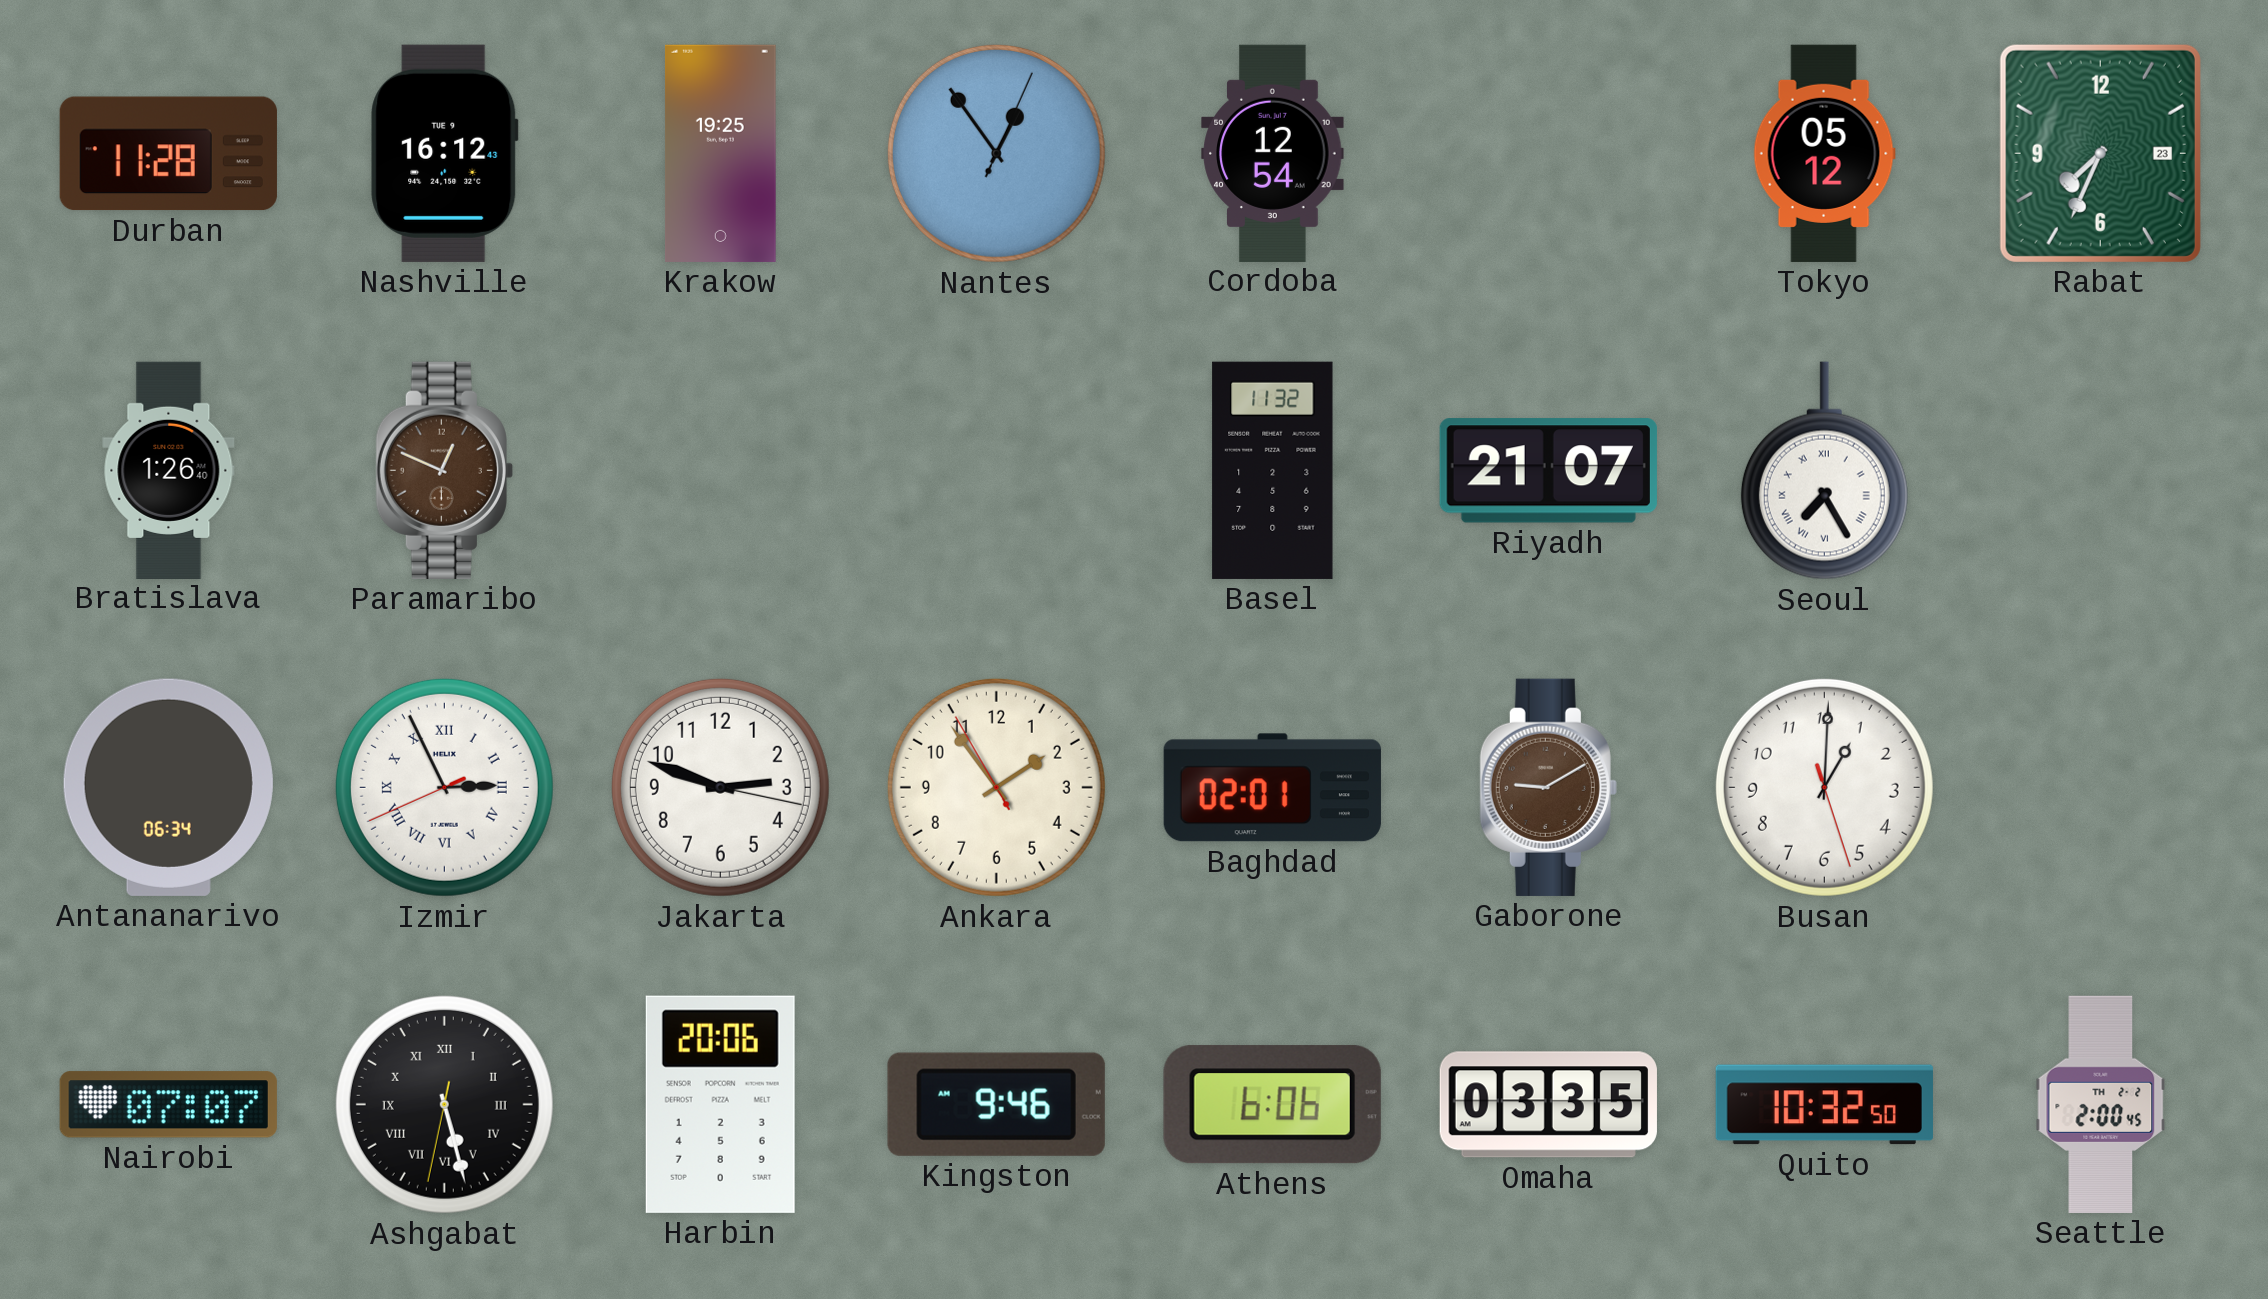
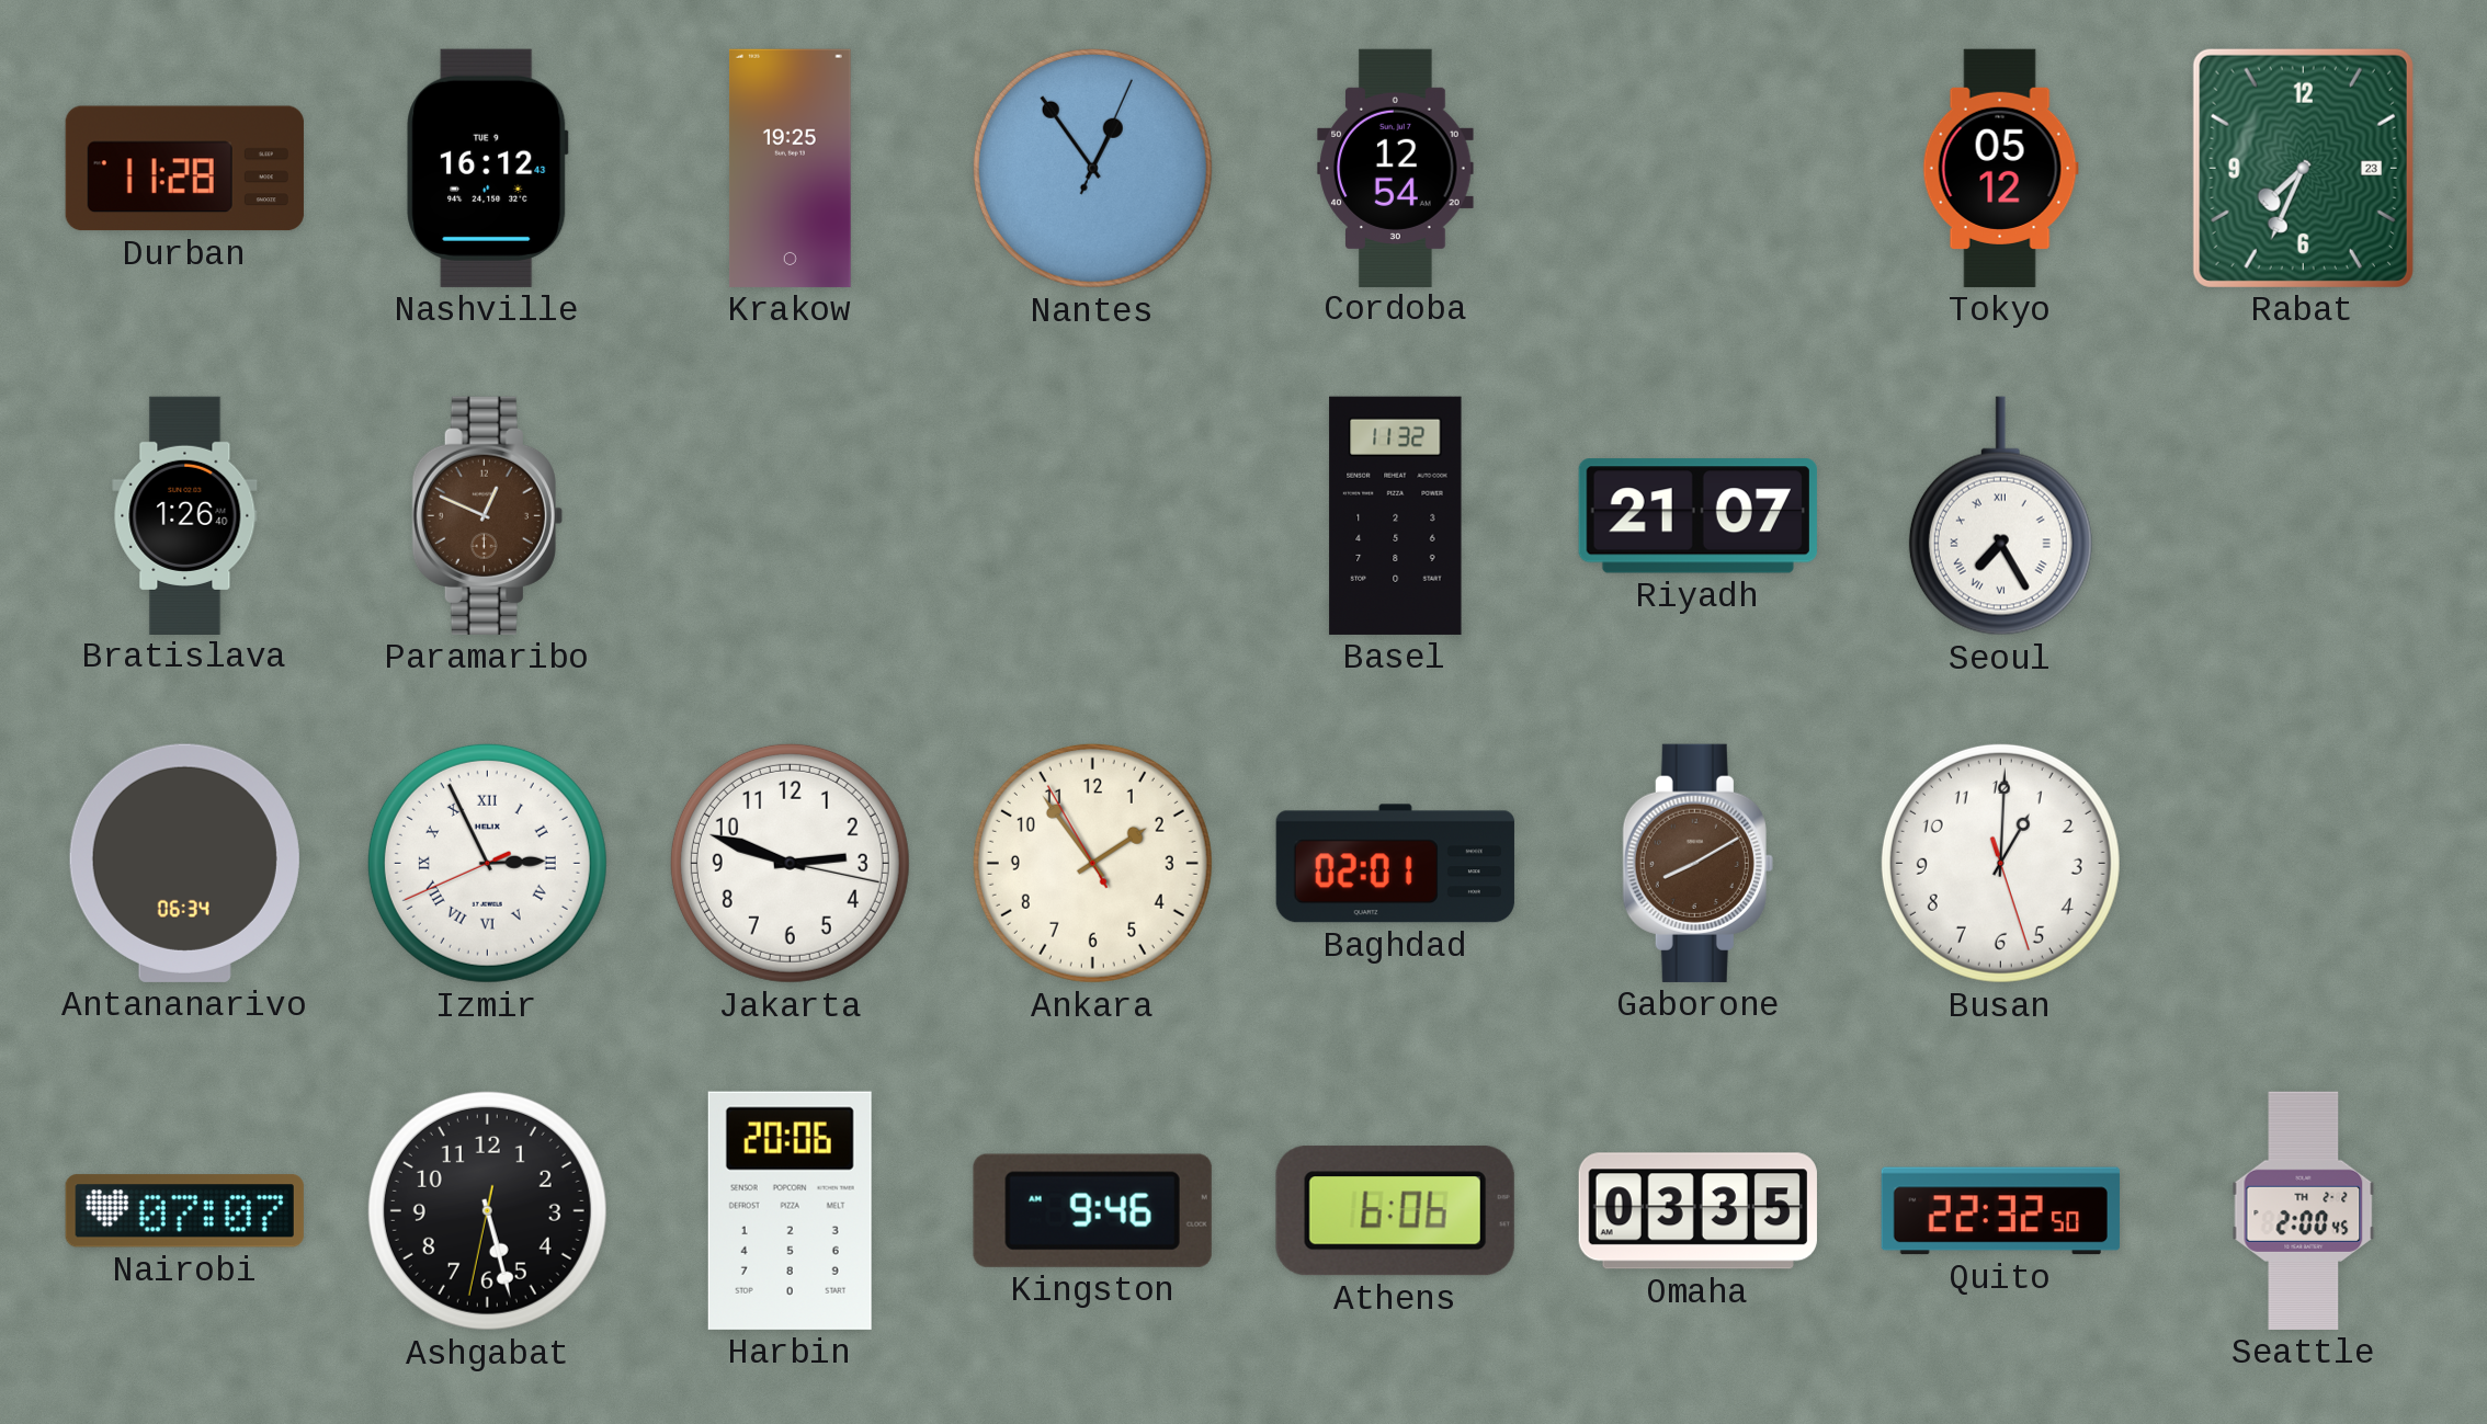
Gaborone: 9:10 -> 8:10 (1697, 863)
Ashgabat numerals: Roman -> Arabic (487, 1210)
Quito: 10:32 -> 22:32 (2000, 1211)
